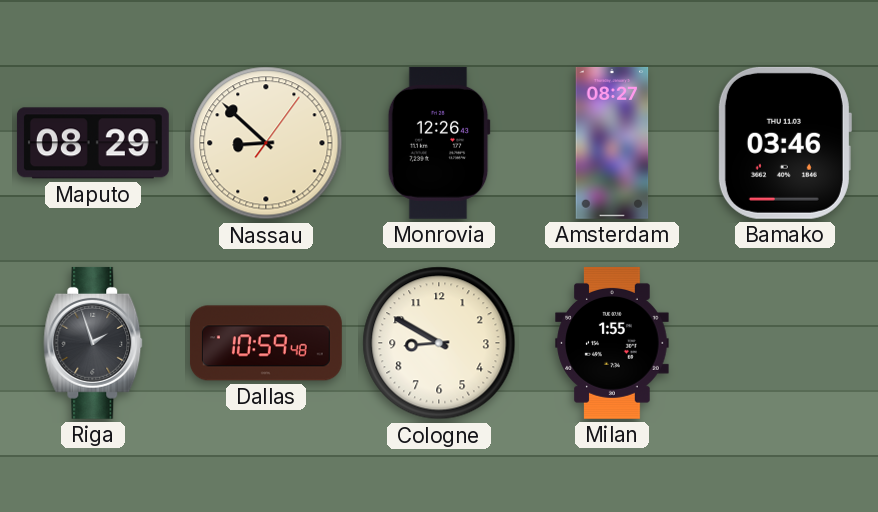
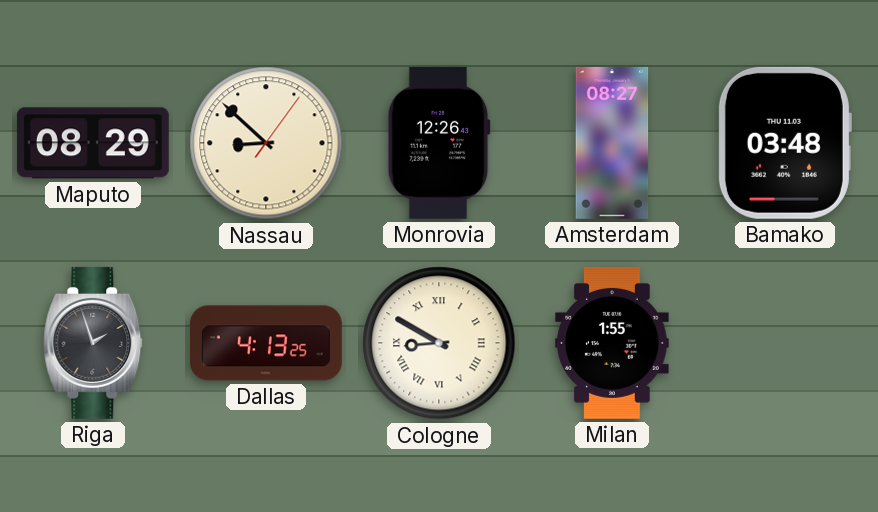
Bamako: 03:46 -> 03:48 (784, 143)
Dallas: 10:59 -> 4:13 (266, 343)
Cologne numerals: Arabic -> Roman (439, 343)
